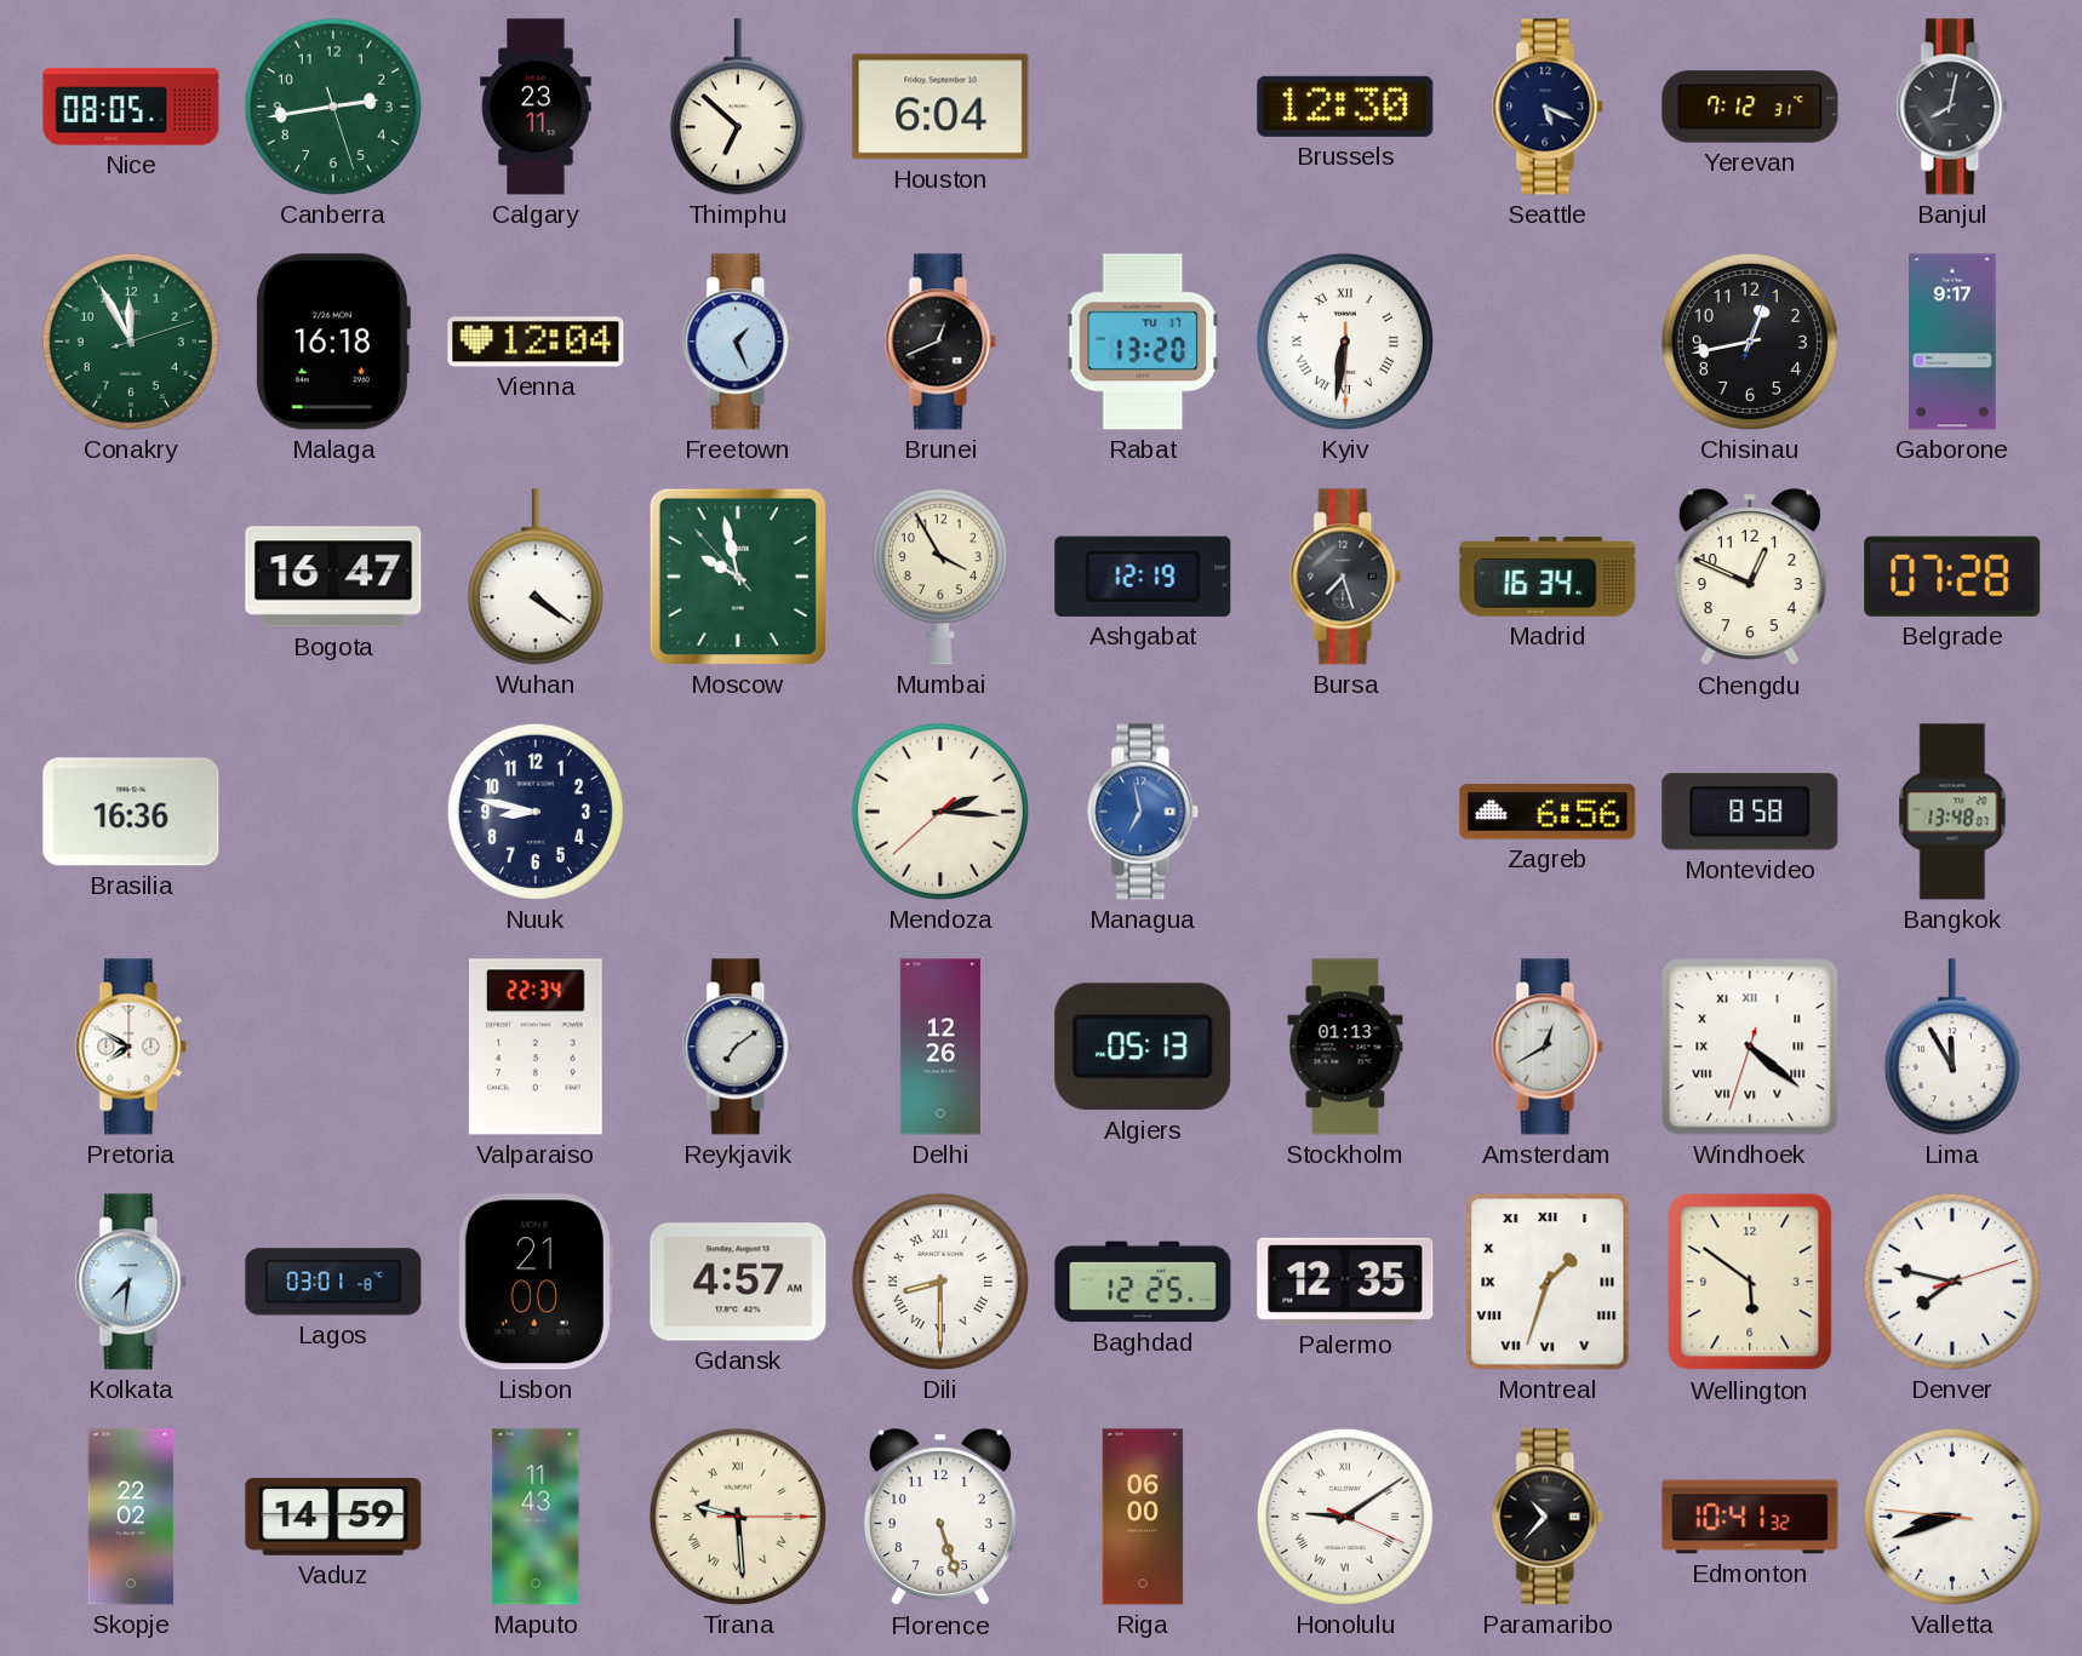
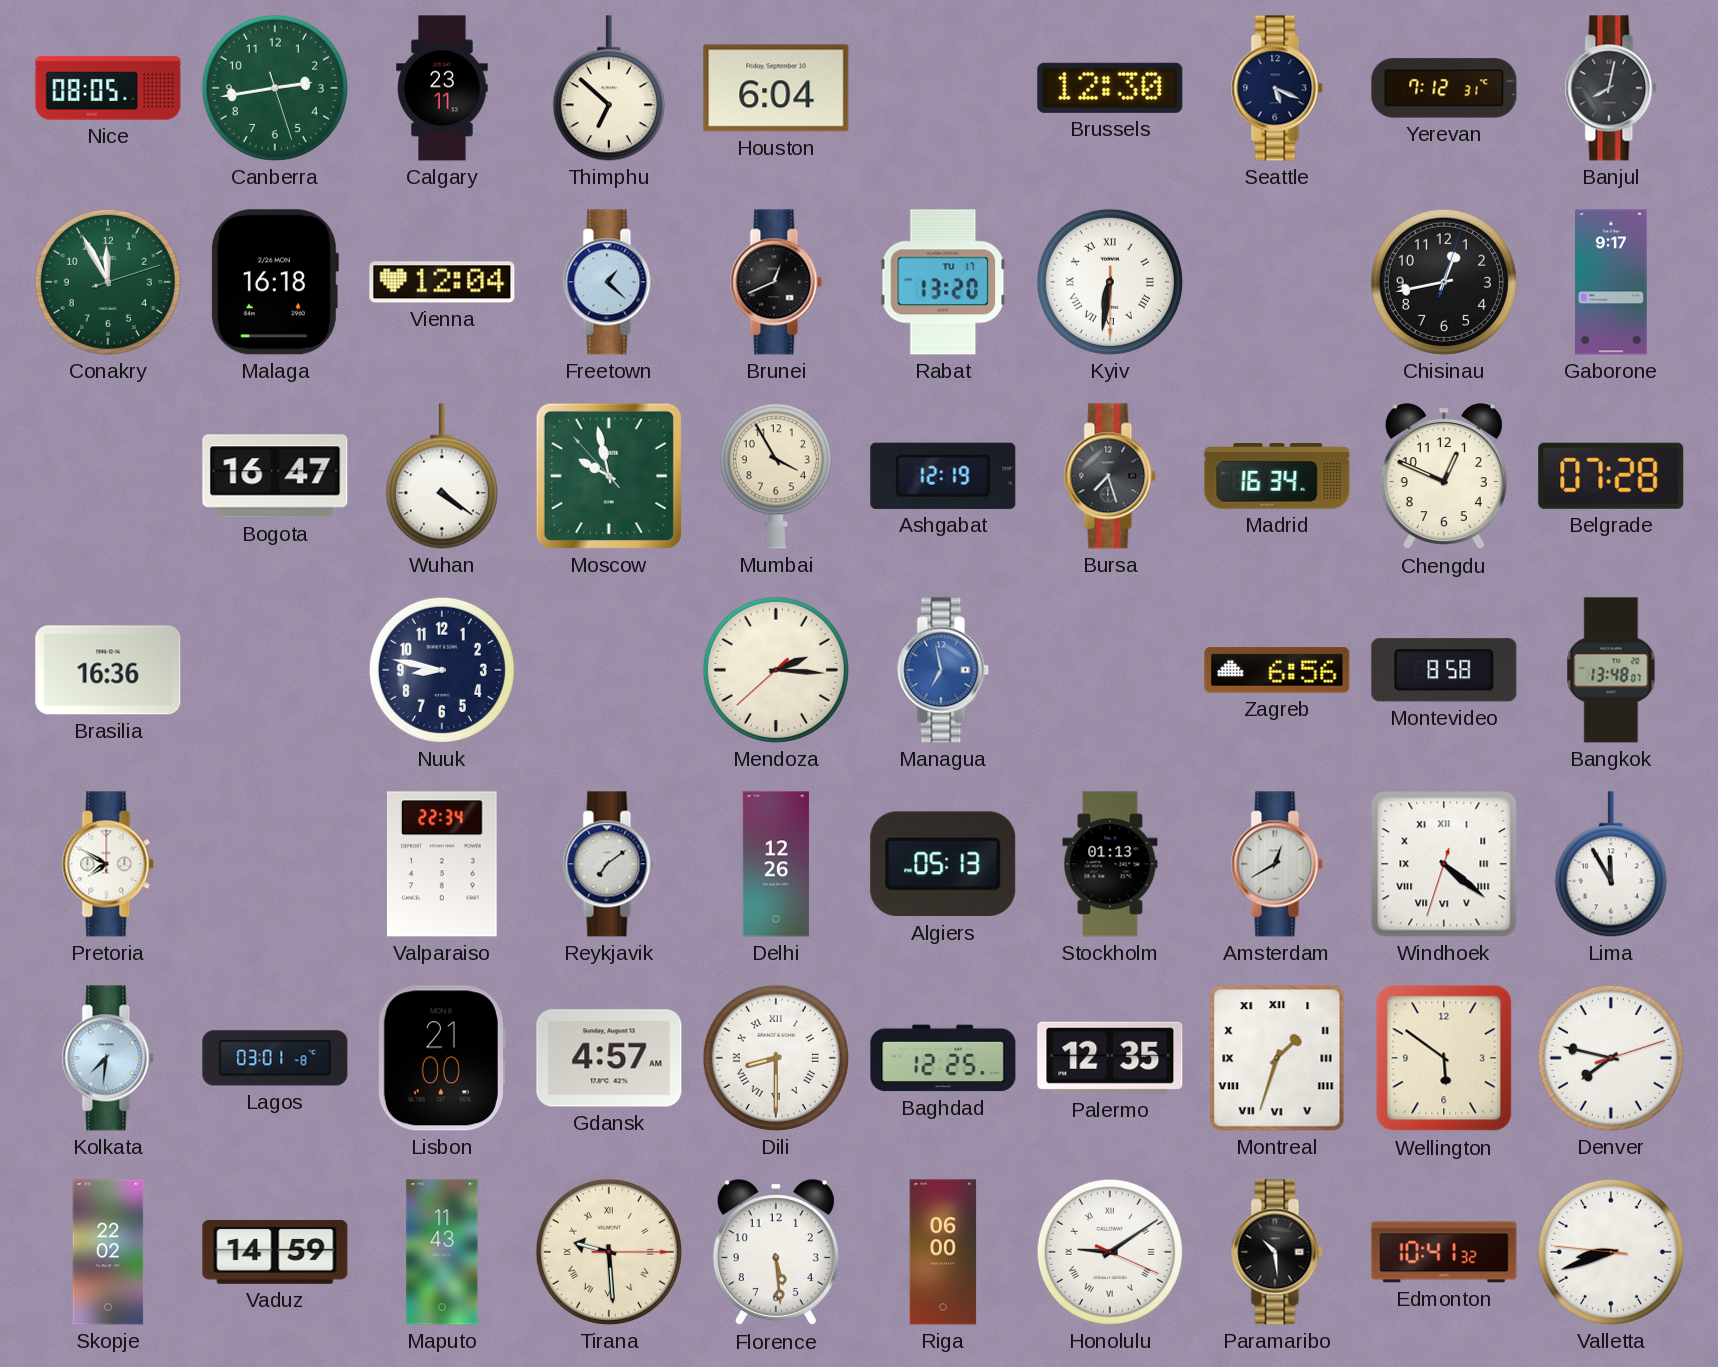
Freetown: 1:26 -> 1:22 (609, 282)
Florence: 5:27 -> 5:29 (776, 1253)
Paramaribo: 10:37 -> 10:29 (1277, 1252)
